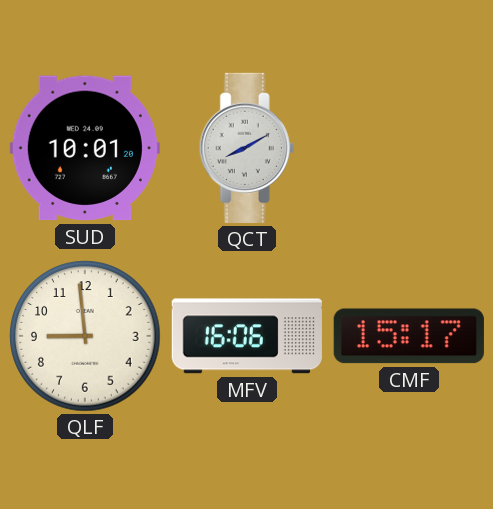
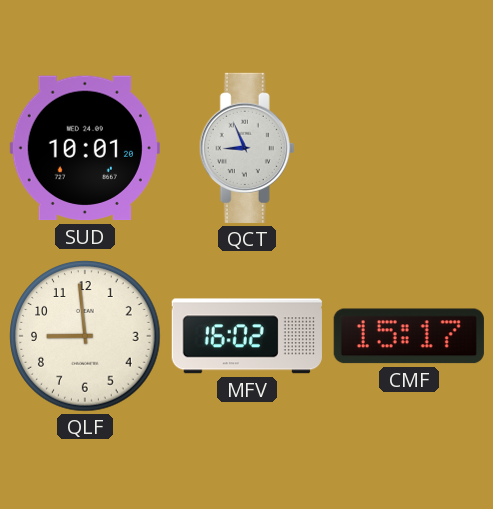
QCT: 8:10 -> 8:56 (247, 148)
MFV: 16:06 -> 16:02 (247, 336)
